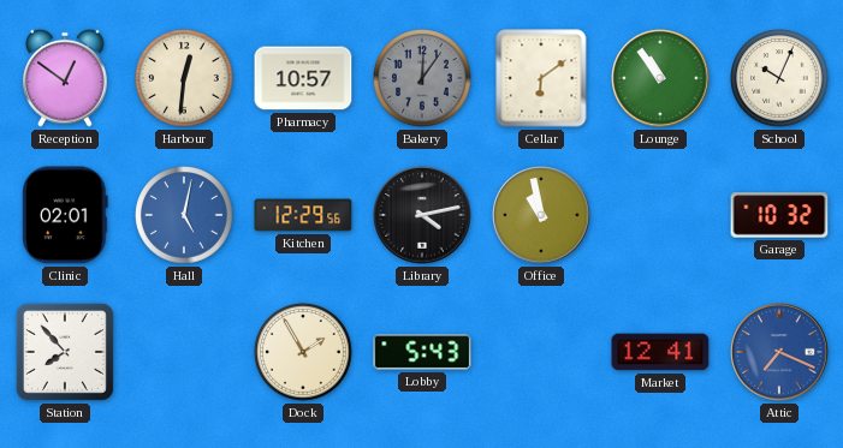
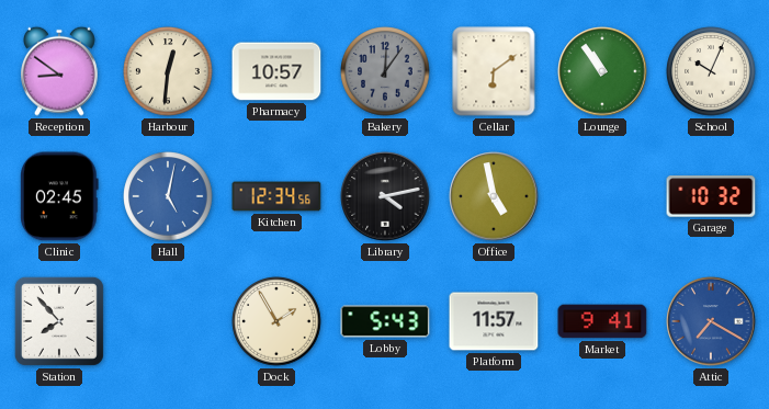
Reception: 12:51 -> 8:51 (60, 71)
Clinic: 02:01 -> 02:45 (60, 196)
Kitchen: 12:29 -> 12:34 (276, 196)
Office: 10:58 -> 4:58 (494, 196)
Platform: none -> 11:57 (494, 321)
Market: 12:41 -> 9:41 (602, 321)
Attic: 7:19 -> 7:20 (711, 321)
